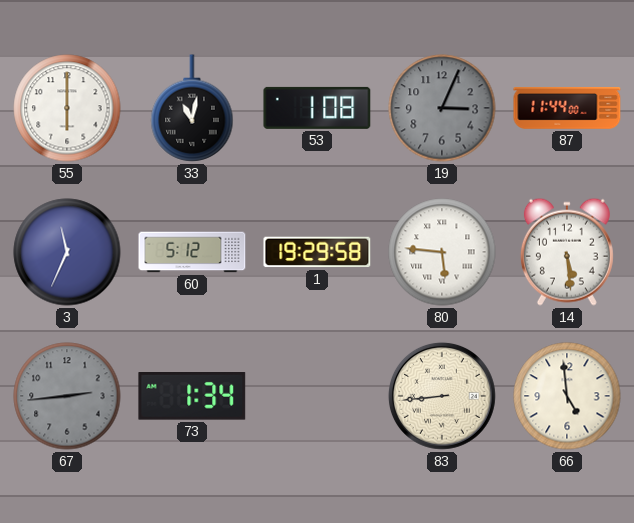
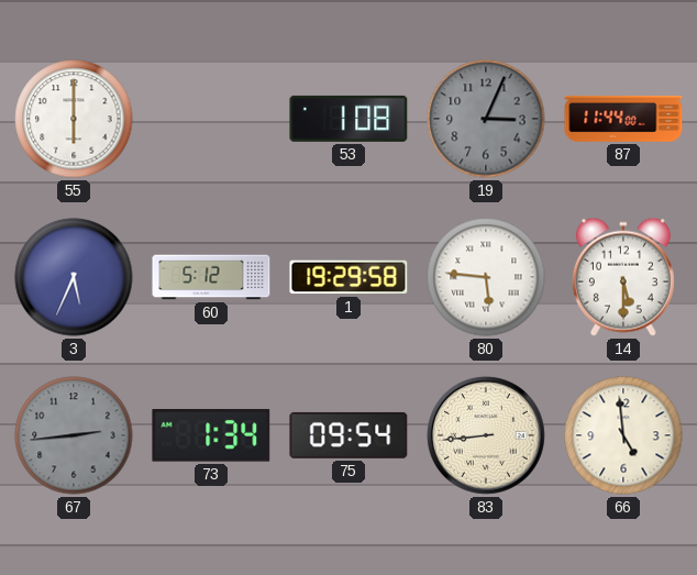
33: 11:02 -> none (192, 108)
3: 11:34 -> 5:34 (74, 277)
14: 5:29 -> 5:30 (623, 277)
75: none -> 09:54 (348, 435)
